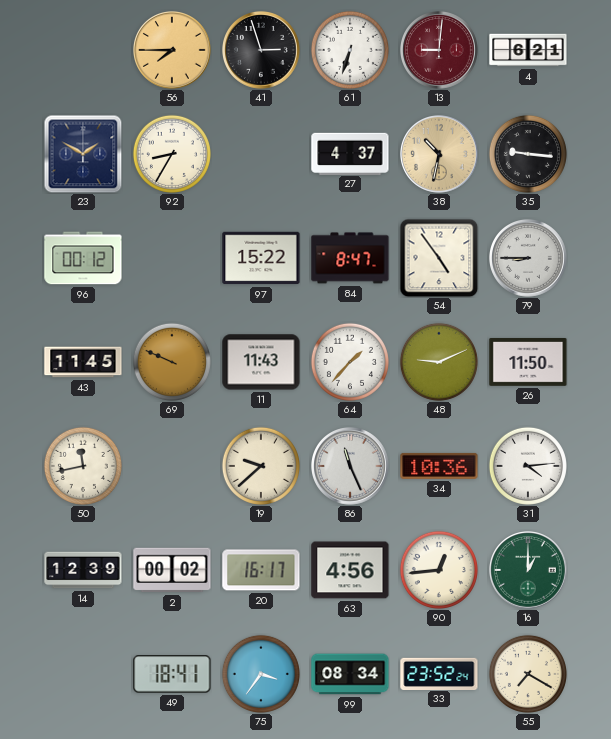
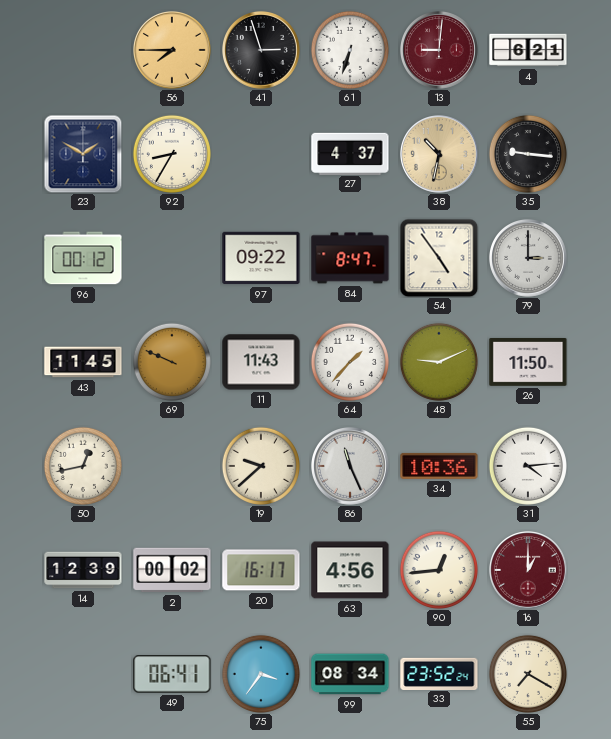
97: 15:22 -> 09:22 (261, 258)
79: 8:45 -> 3:00 (529, 259)
50: 11:43 -> 12:43 (83, 466)
16 dial: green -> burgundy (529, 571)
49: 18:41 -> 06:41 (172, 674)
